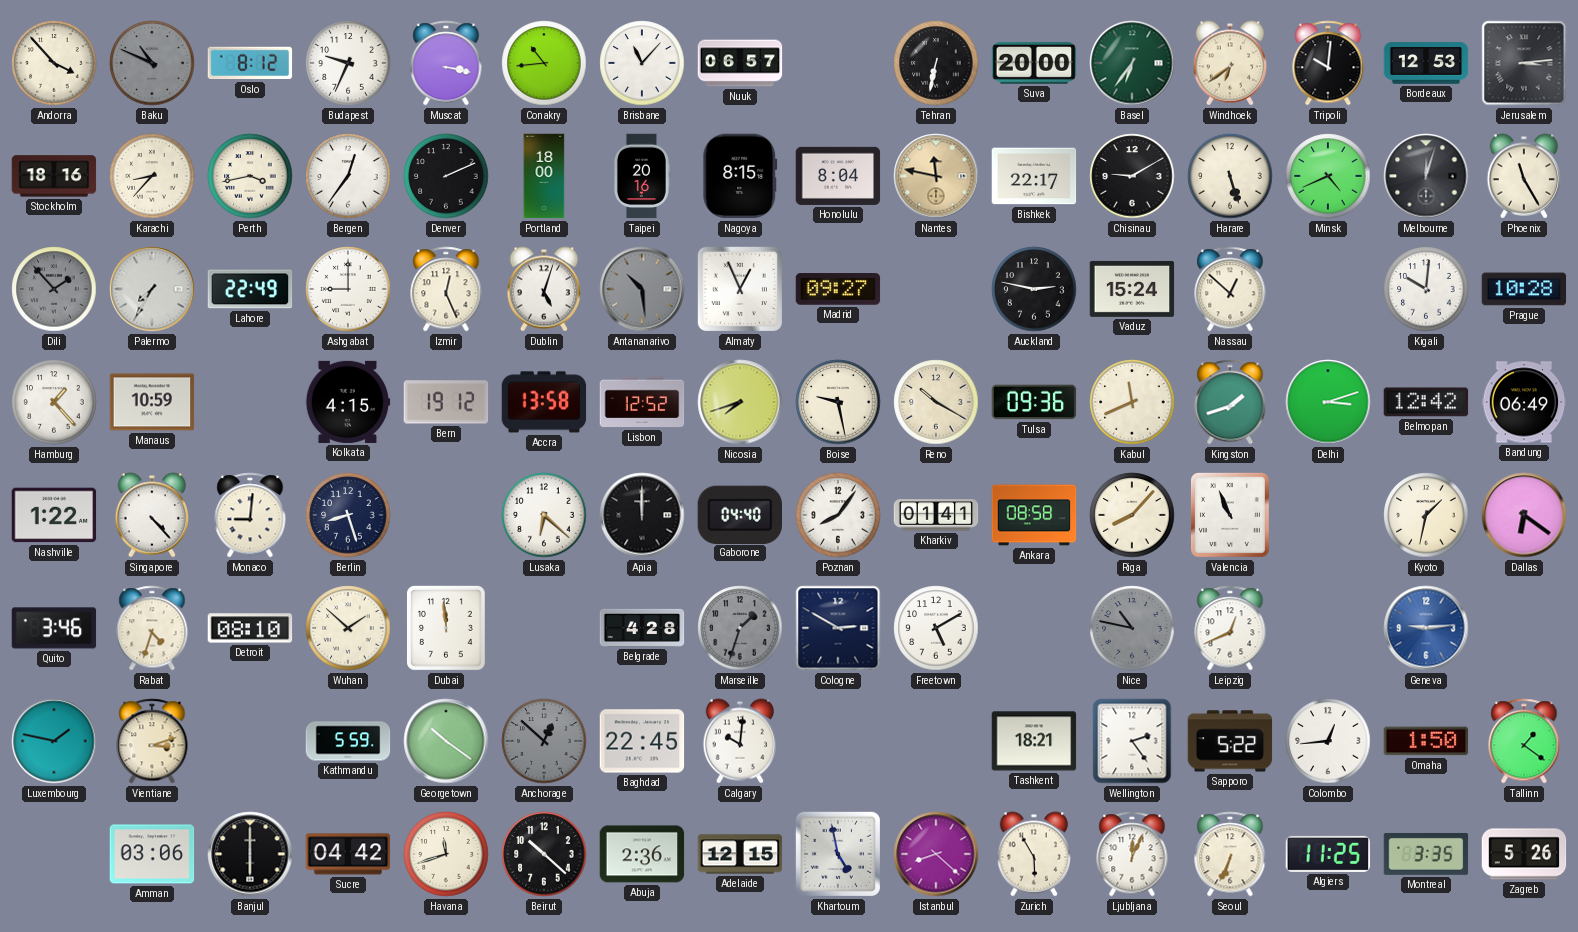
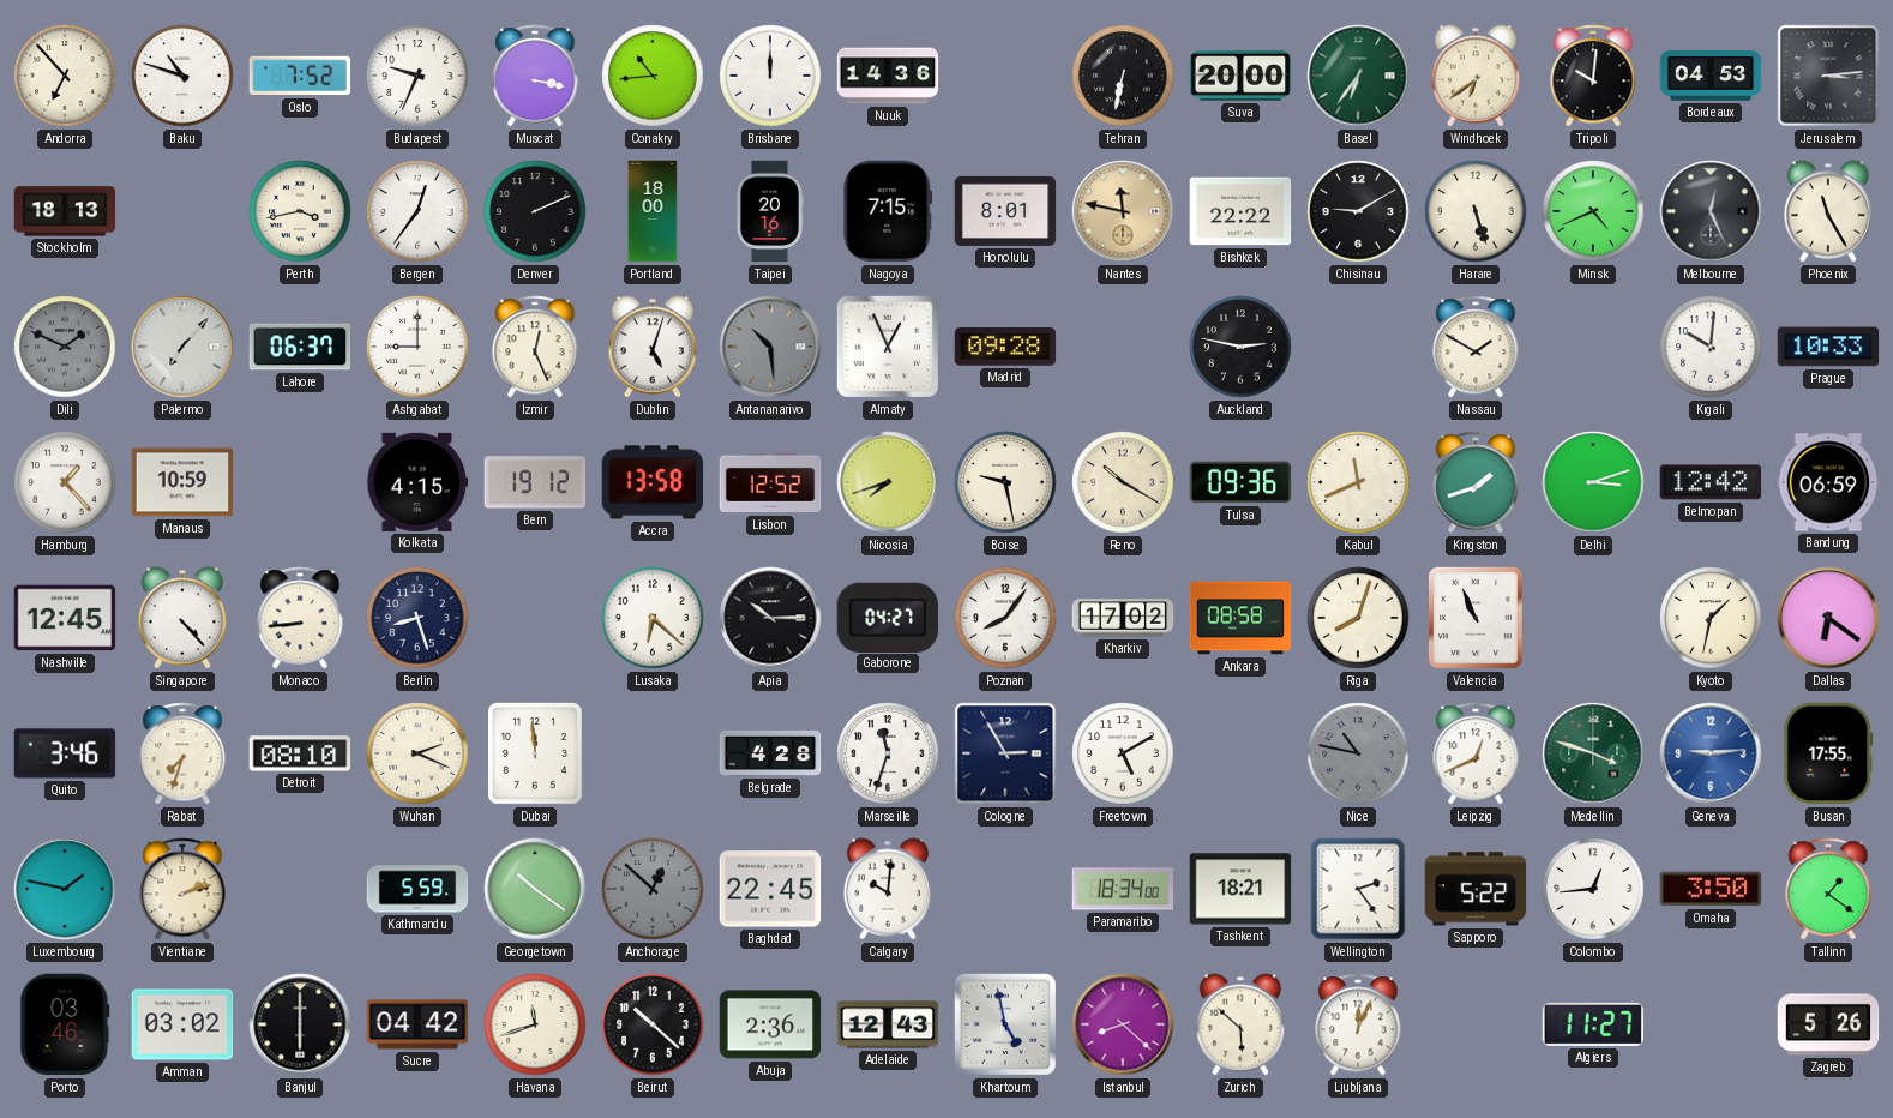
Andorra: 3:53 -> 6:53 (65, 76)
Baku: 10:49 -> 10:48 (182, 76)
Baku dial: grey -> white (182, 76)
Oslo: 8:12 -> 7:52 (300, 76)
Brisbane: 11:07 -> 12:00 (770, 76)
Nuuk: 06:57 -> 14:36 (888, 76)
Bordeaux: 12:53 -> 04:53 (1711, 76)
Stockholm: 18:16 -> 18:13 (65, 211)
Karachi: 8:37 -> none (152, 176)
Nagoya: 8:15 -> 7:15 (888, 211)
Honolulu: 8:04 -> 8:01 (1005, 211)
Bishkek: 22:17 -> 22:22 (1240, 211)
Melbourne: 12:03 -> 12:26 (1711, 211)
Dili: 1:53 -> 1:49 (65, 347)
Palermo: 7:35 -> 7:07 (182, 347)
Lahore: 22:49 -> 06:37 (300, 347)
Madrid: 09:27 -> 09:28 (1005, 347)
Vaduz: 15:24 -> none (1132, 289)
Nassau: 12:52 -> 1:50 (1476, 347)
Prague: 10:28 -> 10:33 (1828, 347)
Bandung: 06:49 -> 06:59 (1828, 482)
Nashville: 1:22 -> 12:45 (65, 618)
Monaco: 9:01 -> 8:44 (300, 618)
Apia: 12:00 -> 10:15 (770, 618)
Gaborone: 04:40 -> 04:27 (887, 617)
Kharkiv: 01:41 -> 17:02 (1123, 618)
Riga: 8:07 -> 8:03 (1358, 618)
Rabat: 4:33 -> 7:33 (182, 753)
Wuhan: 1:52 -> 2:19 (417, 753)
Marseille: 1:33 -> 11:33 (888, 753)
Marseille dial: grey -> white (888, 753)
Cologne: 2:50 -> 2:55 (1005, 753)
Medellin: none -> 3:48 (1593, 753)
Busan: none -> 17:55 (1828, 753)
Vientiane: 3:12 -> 2:12 (182, 889)
Paramaribo: none -> 18:34 (1123, 889)
Omaha: 1:50 -> 3:50 (1711, 889)
Porto: none -> 03:46 (65, 1024)
Amman: 03:06 -> 03:02 (182, 1024)
Adelaide: 12:15 -> 12:43 (888, 1024)
Zurich: 5:55 -> 5:52 (1240, 1024)
Seoul: 6:34 -> none (1230, 854)
Algiers: 11:25 -> 11:27 (1593, 1024)
Montreal: 3:35 -> none (1426, 854)
